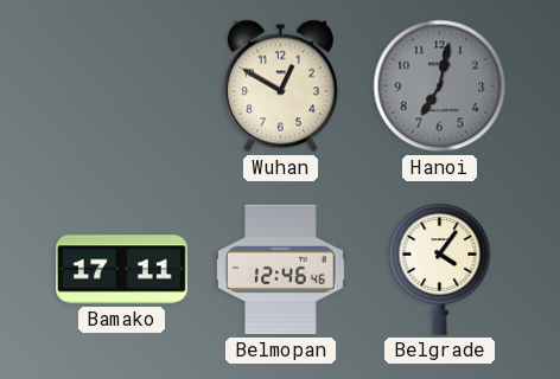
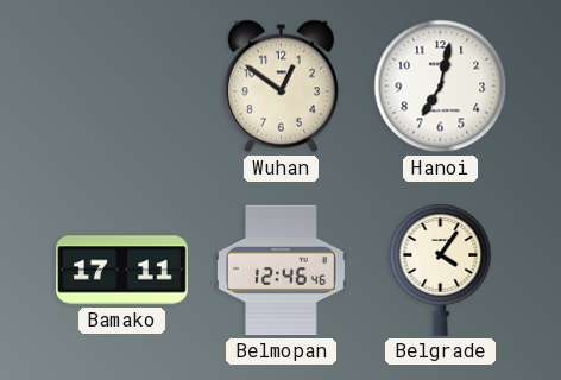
Wuhan: 12:50 -> 12:51 (280, 87)
Hanoi dial: grey -> white (441, 87)
